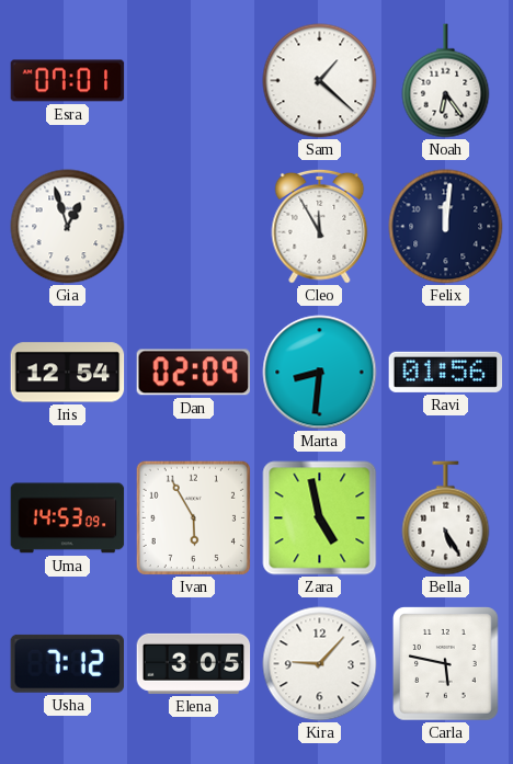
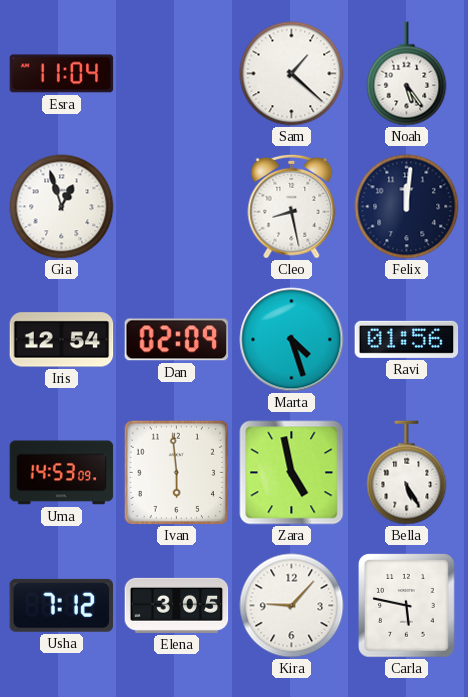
Esra: 07:01 -> 11:04 (62, 74)
Noah: 6:24 -> 5:24 (407, 74)
Cleo: 11:55 -> 8:28 (292, 206)
Marta: 8:31 -> 4:27 (292, 340)
Ivan: 5:55 -> 5:59 (176, 472)
